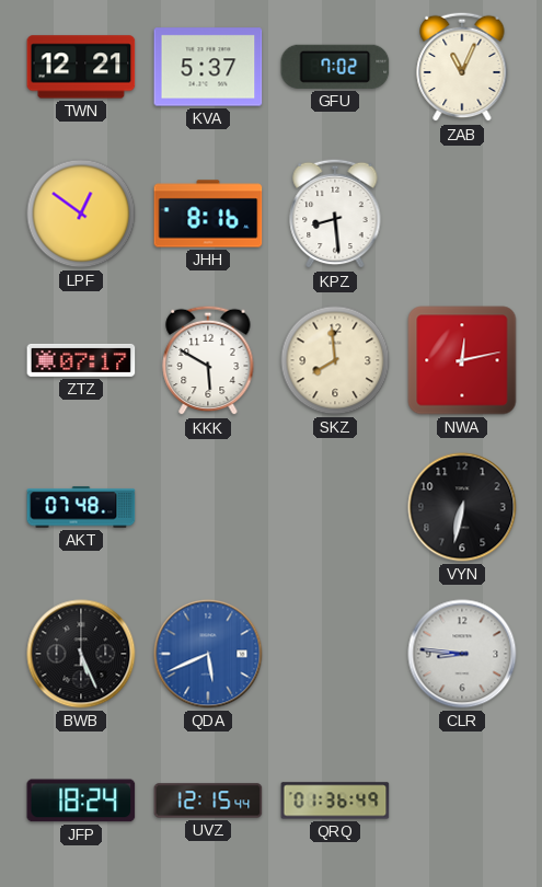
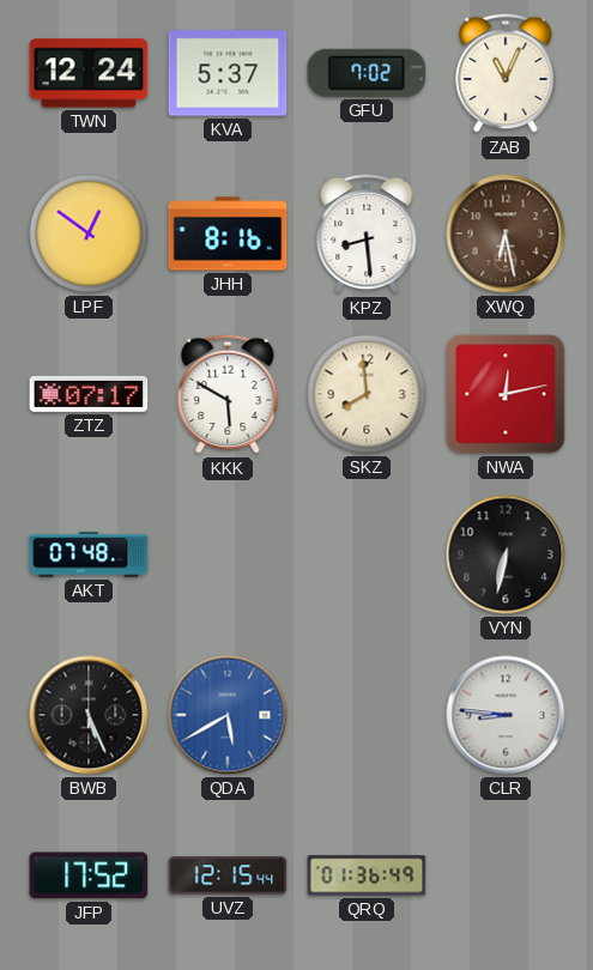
TWN: 12:21 -> 12:24 (89, 73)
XWQ: none -> 6:28 (506, 234)
QDA: 5:41 -> 5:40 (228, 715)
JFP: 18:24 -> 17:52 (89, 875)
